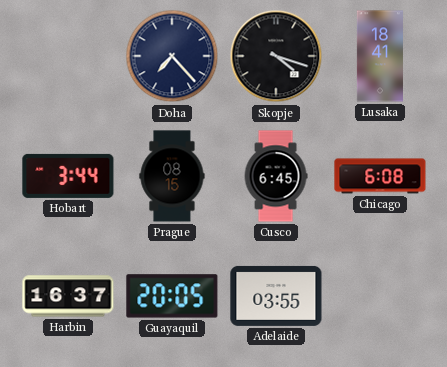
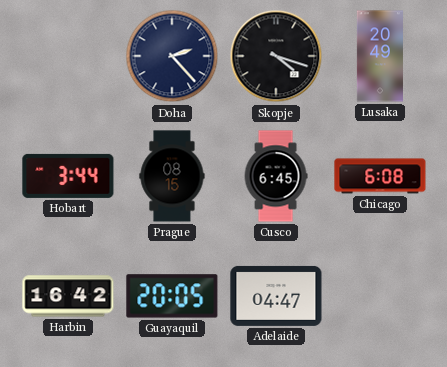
Doha: 7:23 -> 2:23 (172, 56)
Lusaka: 18:41 -> 20:49 (380, 56)
Harbin: 16:37 -> 16:42 (68, 296)
Adelaide: 03:55 -> 04:47 (276, 296)
